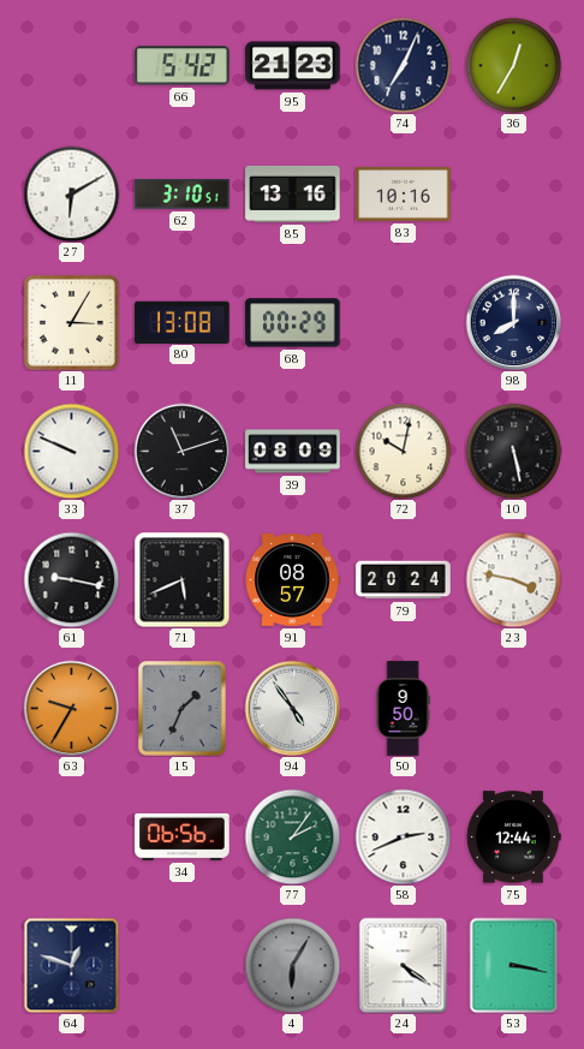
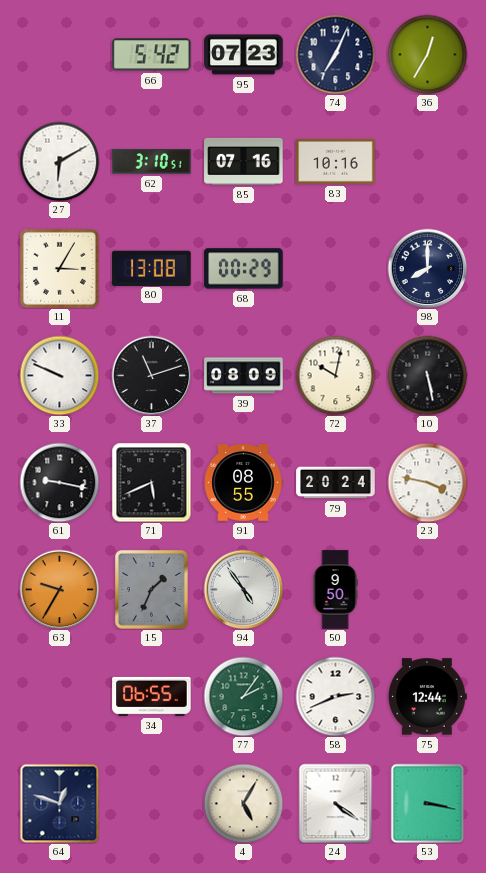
95: 21:23 -> 07:23 (244, 55)
85: 13:16 -> 07:16 (244, 161)
91: 08:57 -> 08:55 (243, 483)
34: 06:56 -> 06:55 (152, 696)
4: 6:05 -> 5:05 (243, 803)
4 dial: grey -> cream (243, 803)
